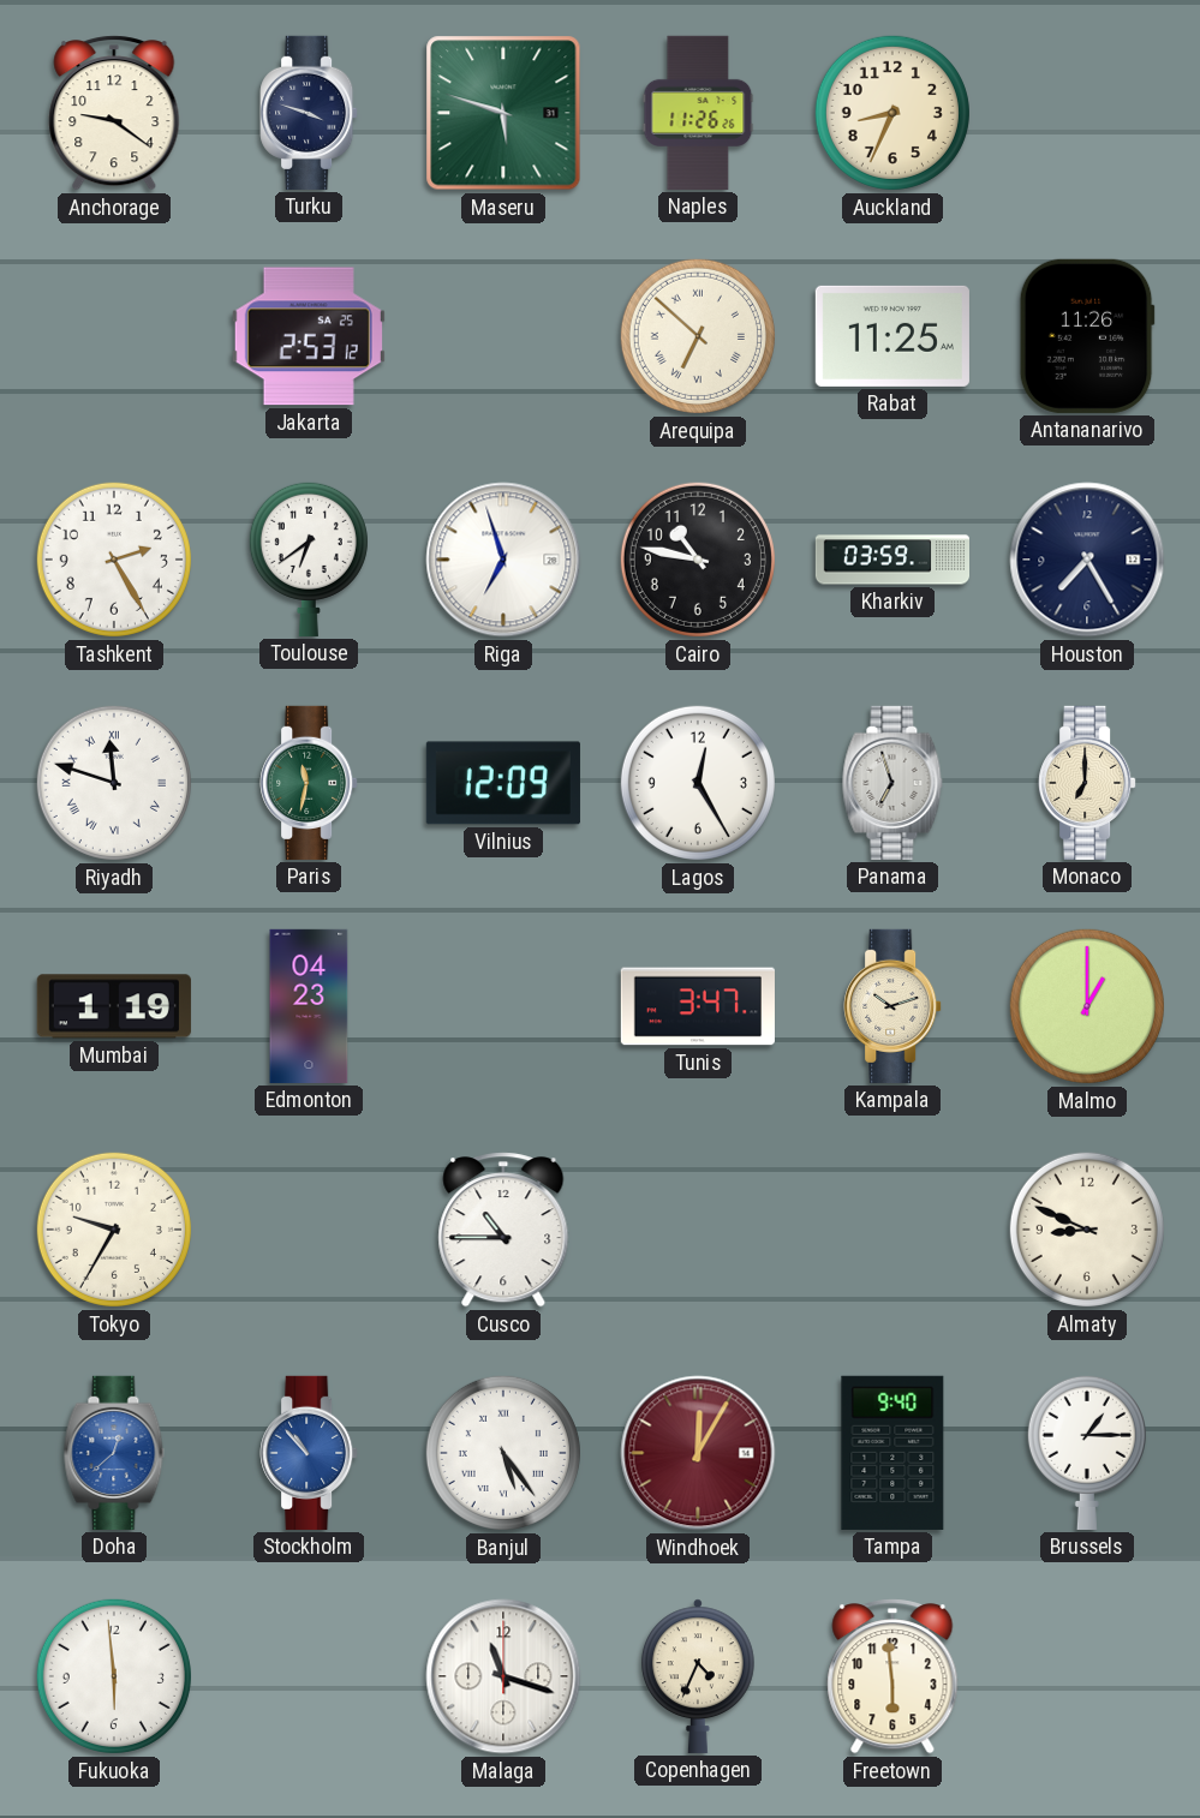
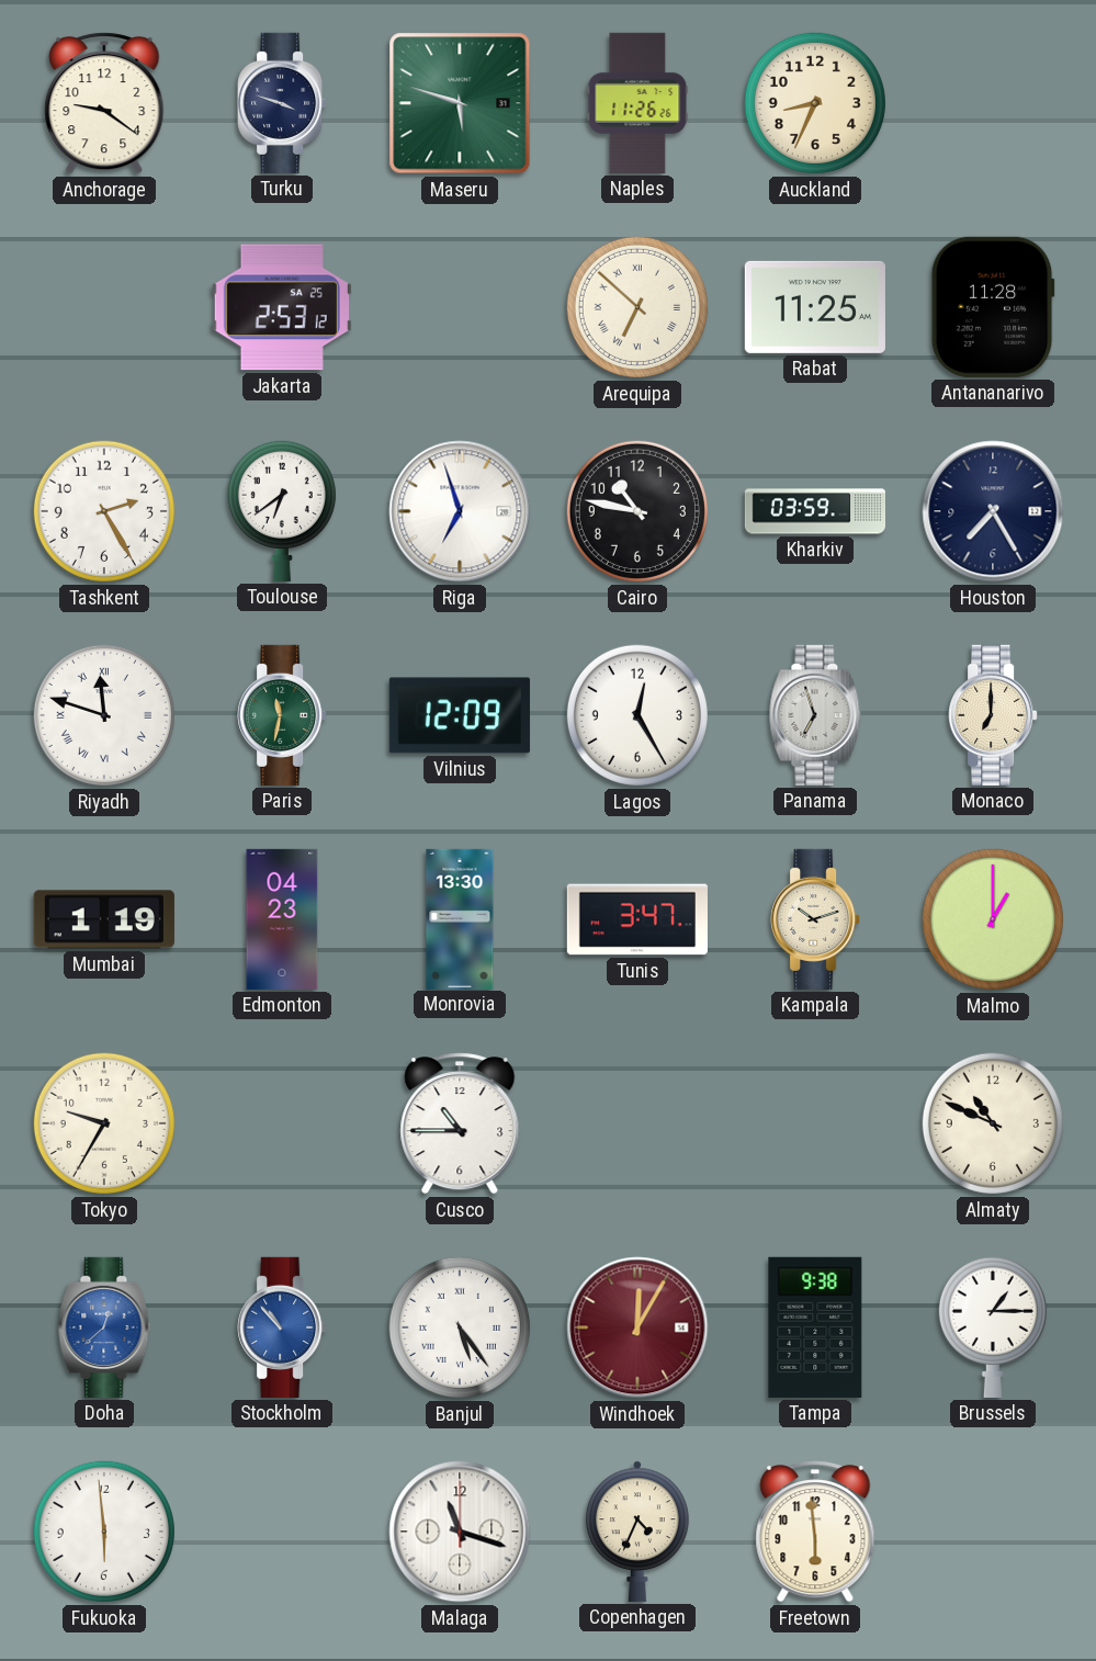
Antananarivo: 11:26 -> 11:28 (993, 307)
Monrovia: none -> 13:30 (460, 918)
Almaty: 8:49 -> 10:49 (993, 1123)
Tampa: 9:40 -> 9:38 (815, 1327)
